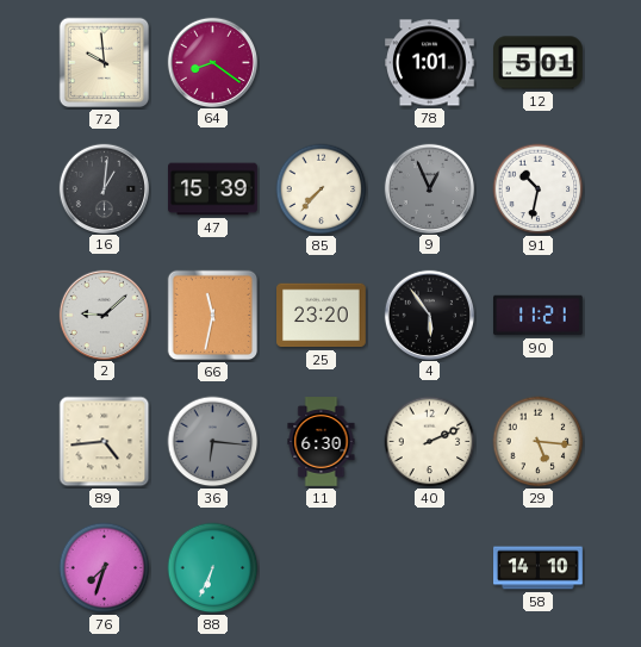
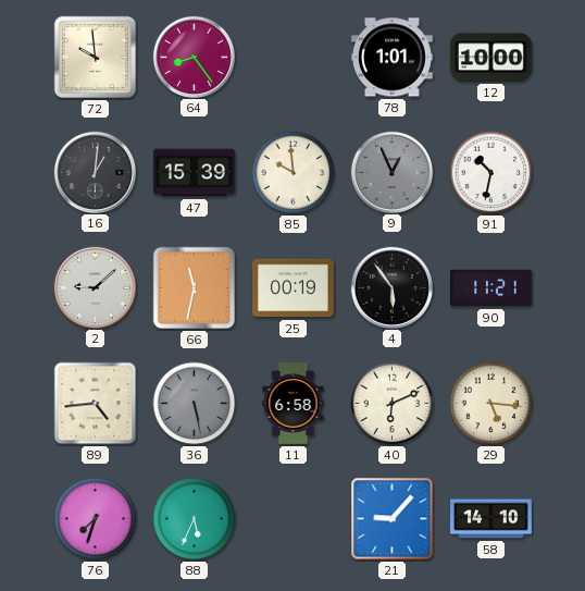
64: 8:21 -> 8:24 (194, 57)
12: 5:01 -> 10:00 (491, 58)
85: 7:37 -> 9:59 (294, 173)
25: 23:20 -> 00:19 (294, 288)
36: 6:16 -> 5:28 (195, 404)
11: 6:30 -> 6:58 (294, 404)
40: 2:11 -> 6:11 (393, 404)
88: 6:34 -> 5:34 (195, 519)
21: none -> 9:07 (393, 519)
